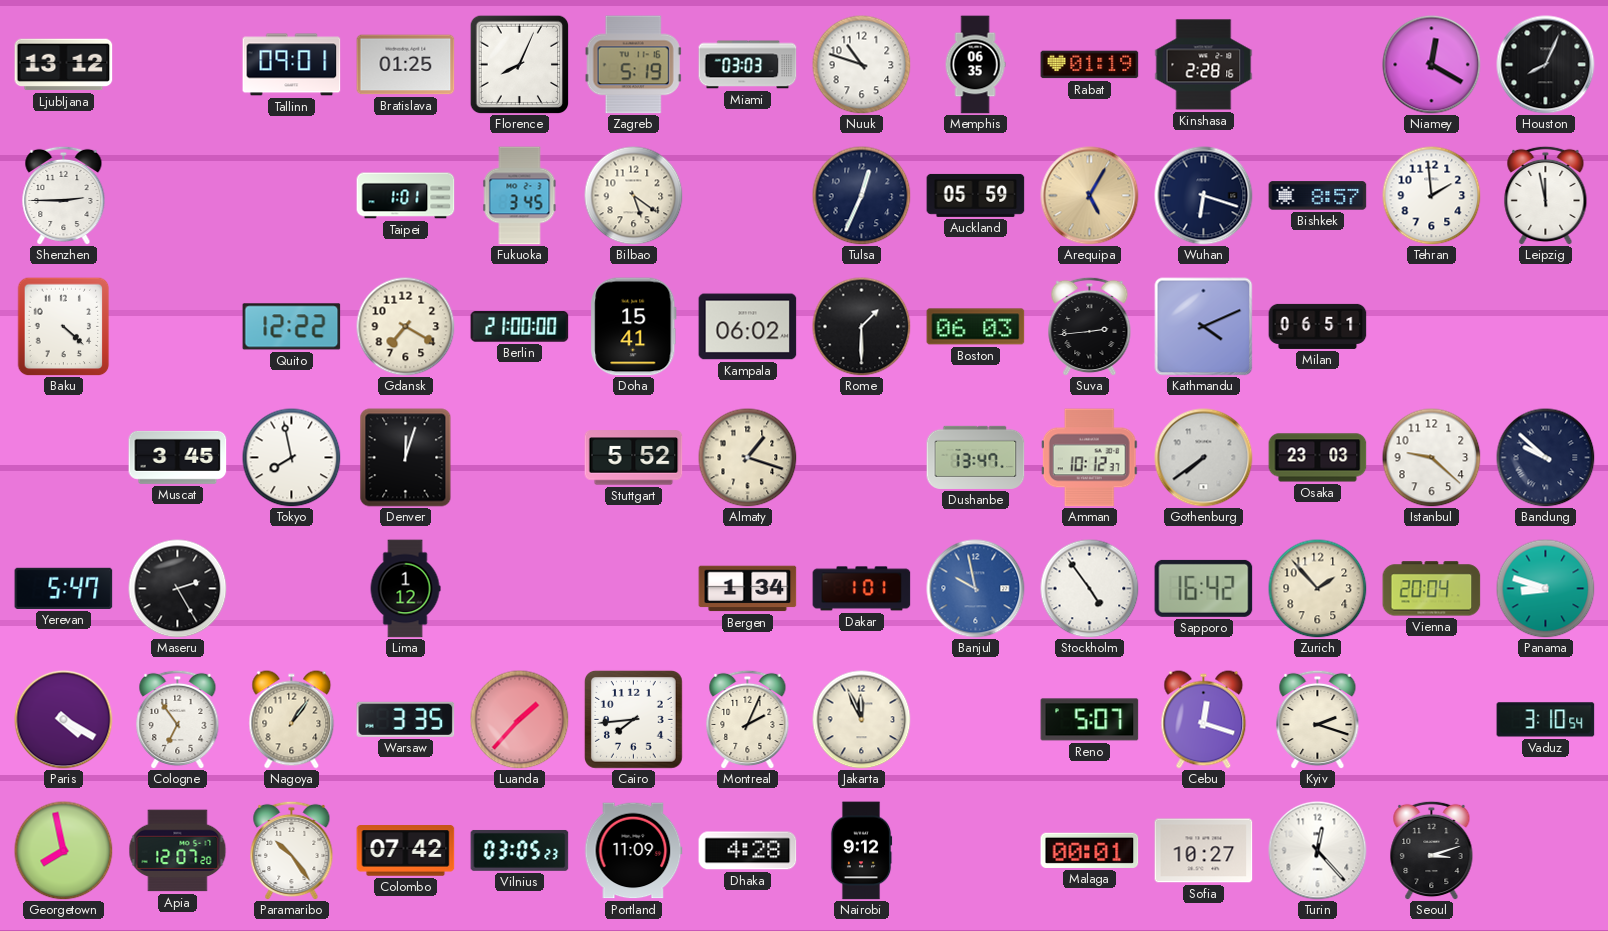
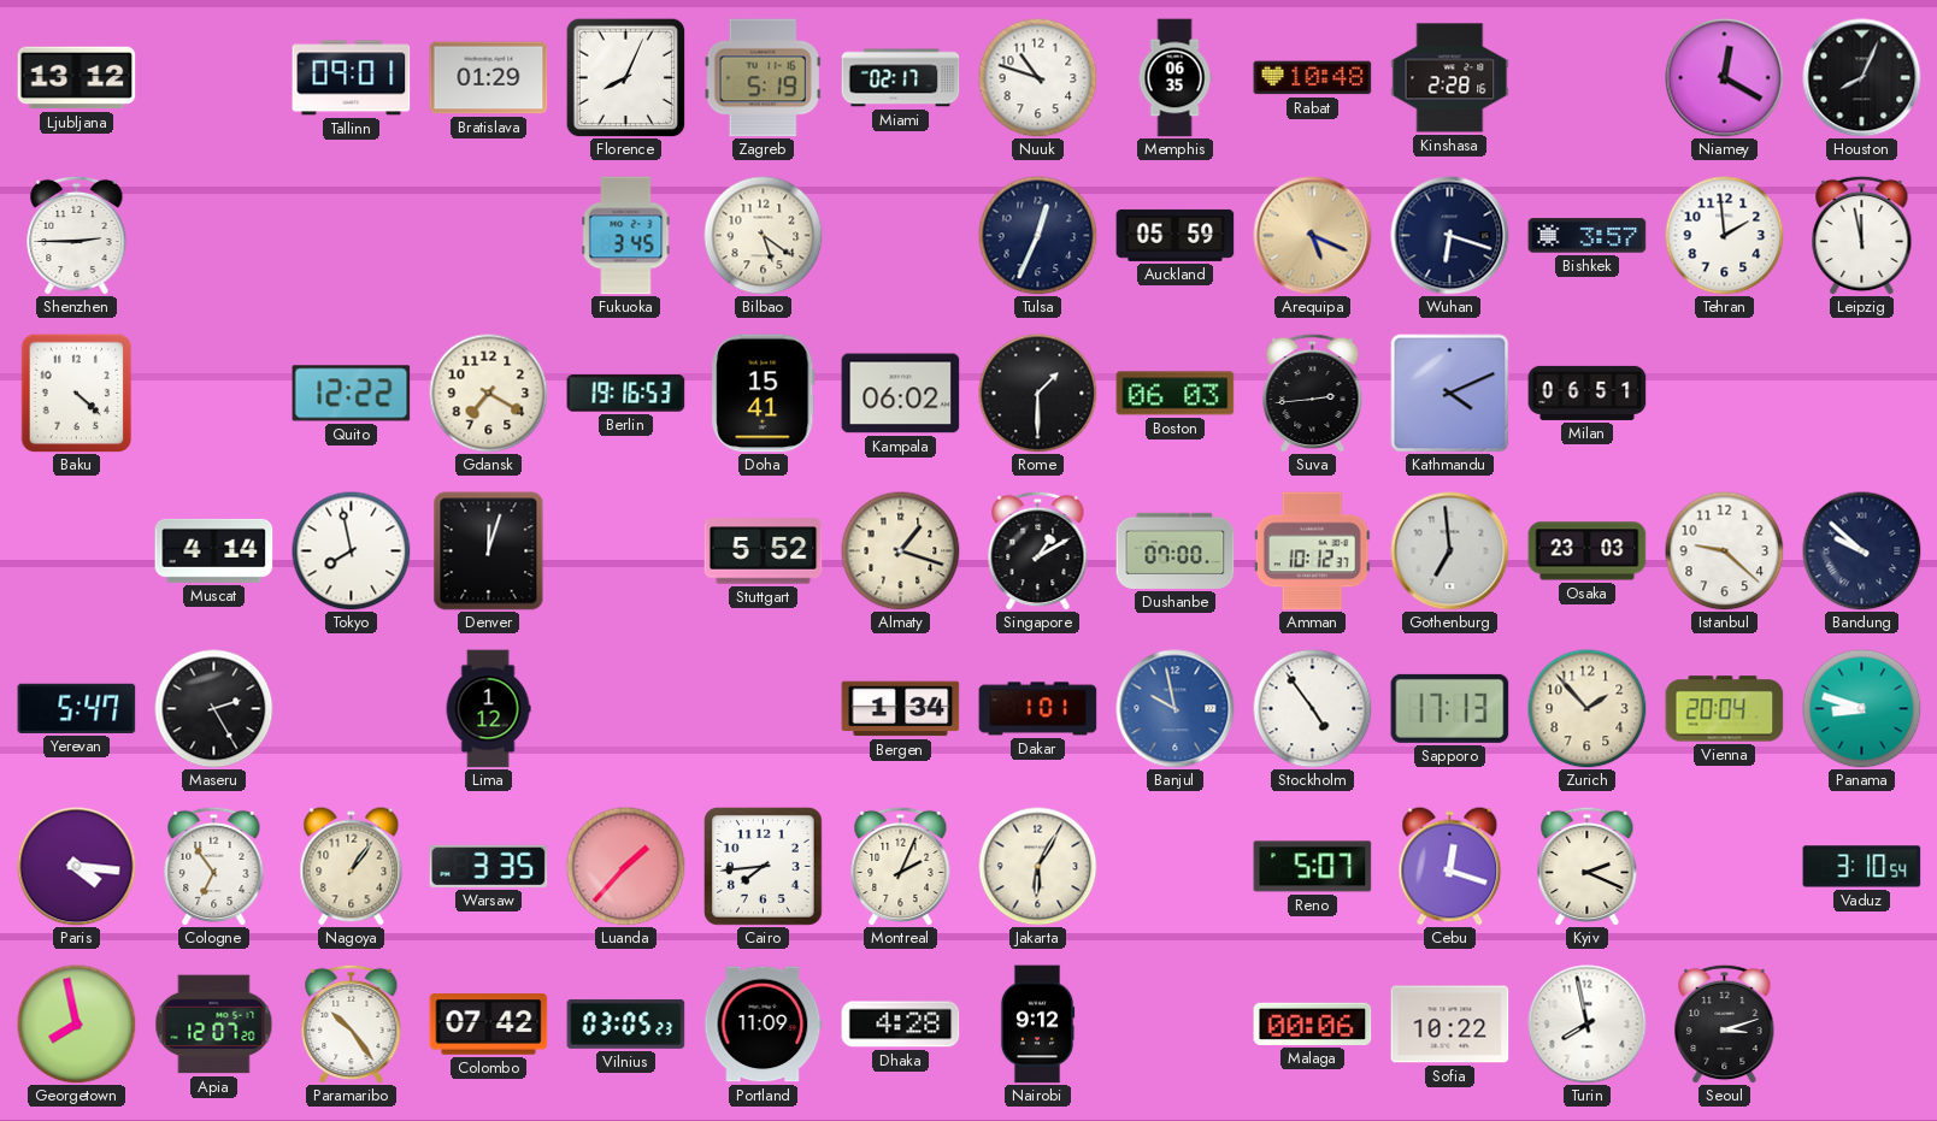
Bratislava: 01:25 -> 01:29 (489, 78)
Miami: 03:03 -> 02:17 (901, 78)
Rabat: 01:19 -> 10:48 (1313, 78)
Taipei: 1:01 -> none (406, 196)
Arequipa: 5:05 -> 5:19 (1313, 236)
Bishkek: 8:57 -> 3:57 (1588, 236)
Berlin: 21:00 -> 19:16 (626, 394)
Muscat: 3:45 -> 4:14 (214, 550)
Singapore: none -> 1:10 (1038, 550)
Dushanbe: 13:47 -> 07:00 (1176, 550)
Gothenburg: 7:39 -> 6:59 (1450, 551)
Sapporo: 16:42 -> 17:13 (1450, 708)
Paris: 4:20 -> 4:16 (77, 867)
Jakarta: 11:56 -> 6:05 (1038, 867)
Kyiv: 2:18 -> 2:19 (1588, 866)
Malaga: 00:01 -> 00:06 (1313, 1023)
Sofia: 10:27 -> 10:22 (1450, 1025)
Turin: 12:23 -> 7:58 (1588, 1025)
